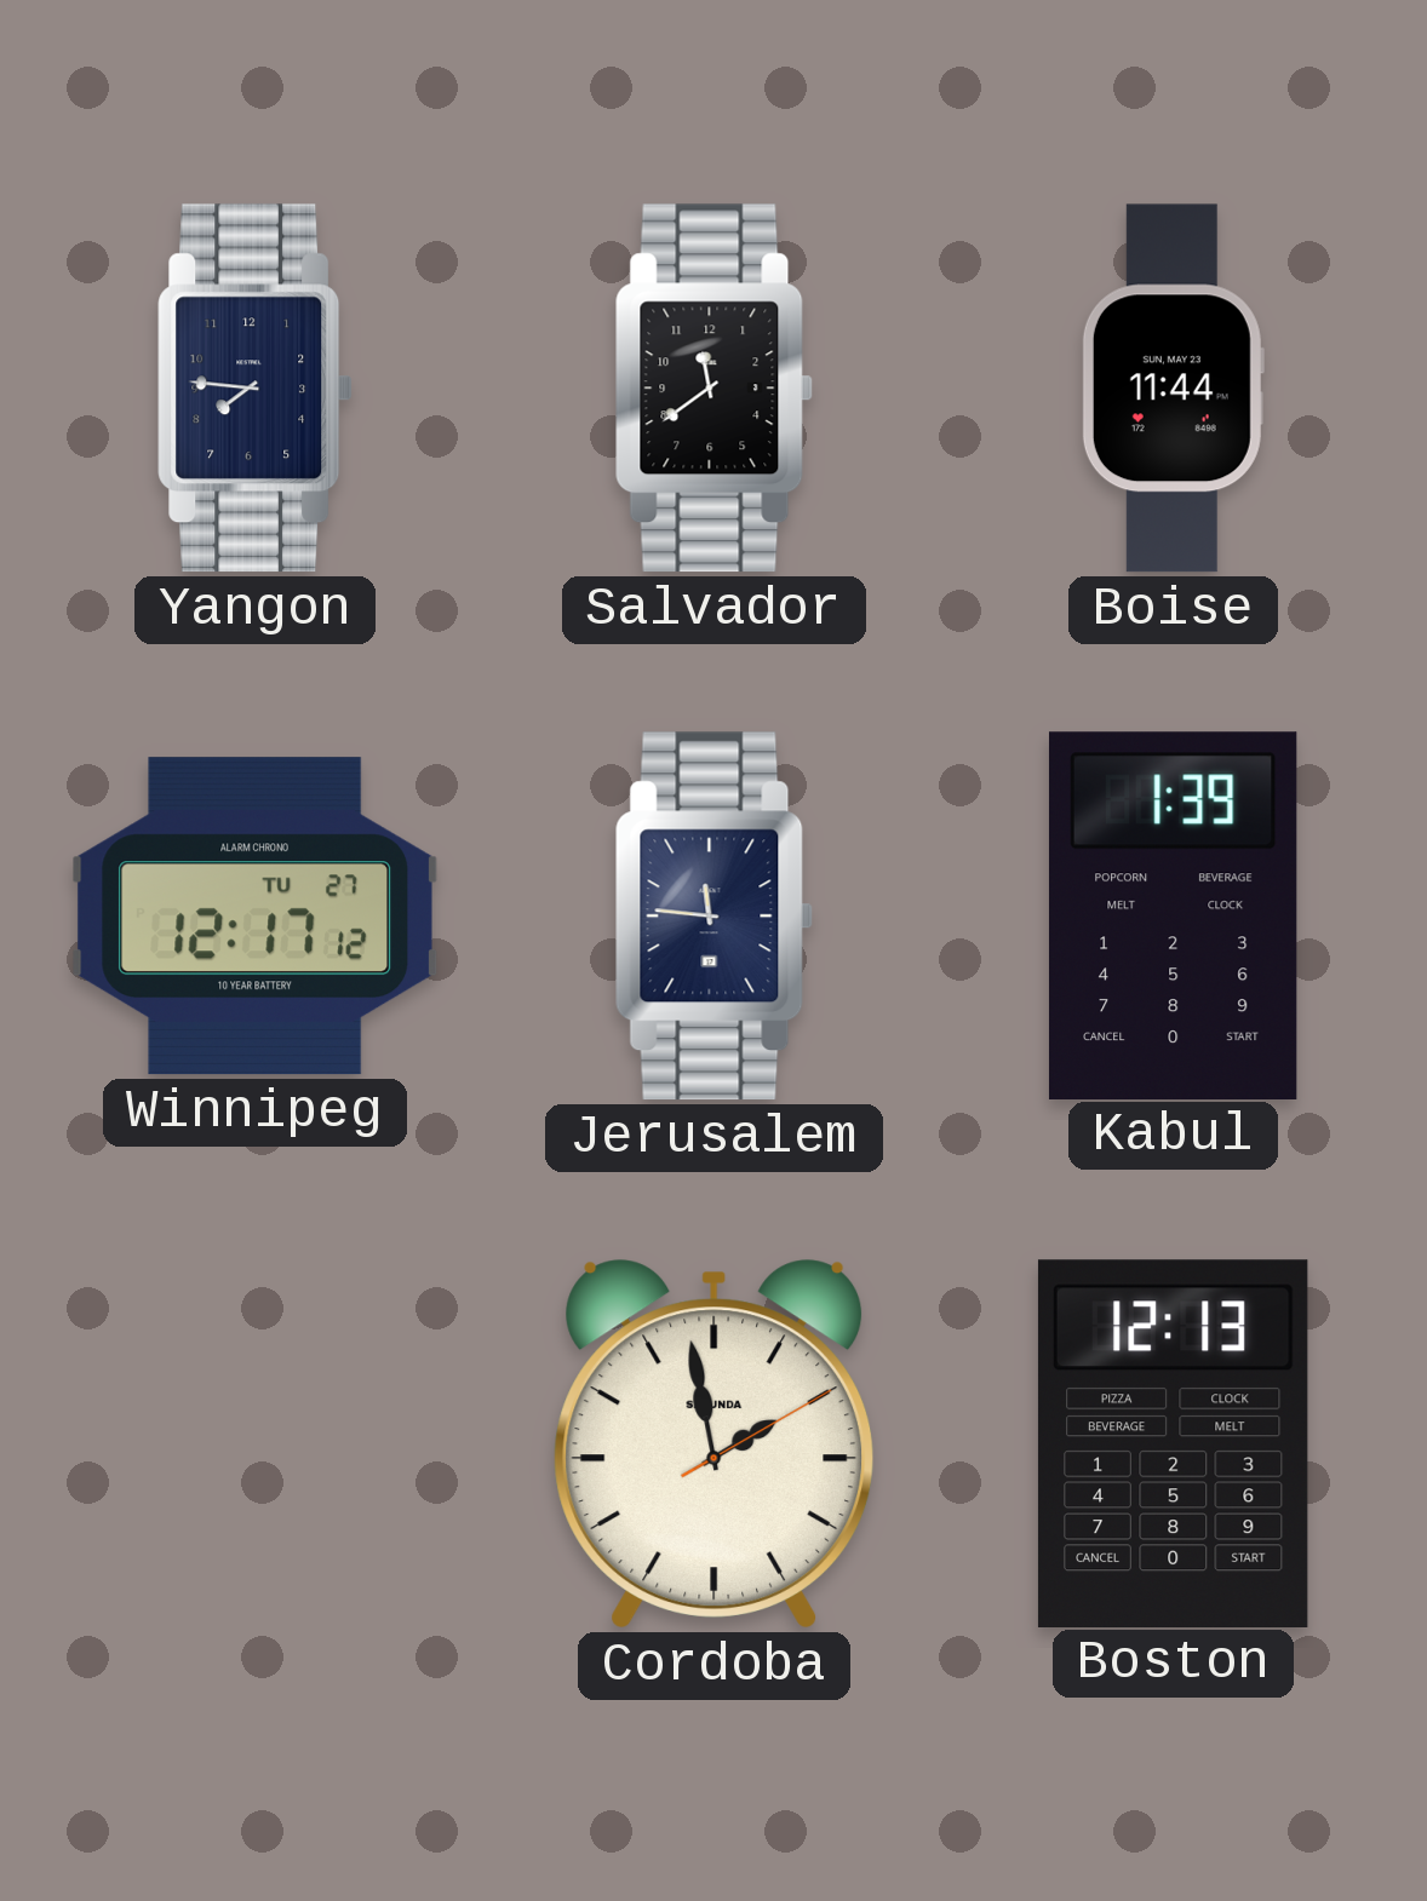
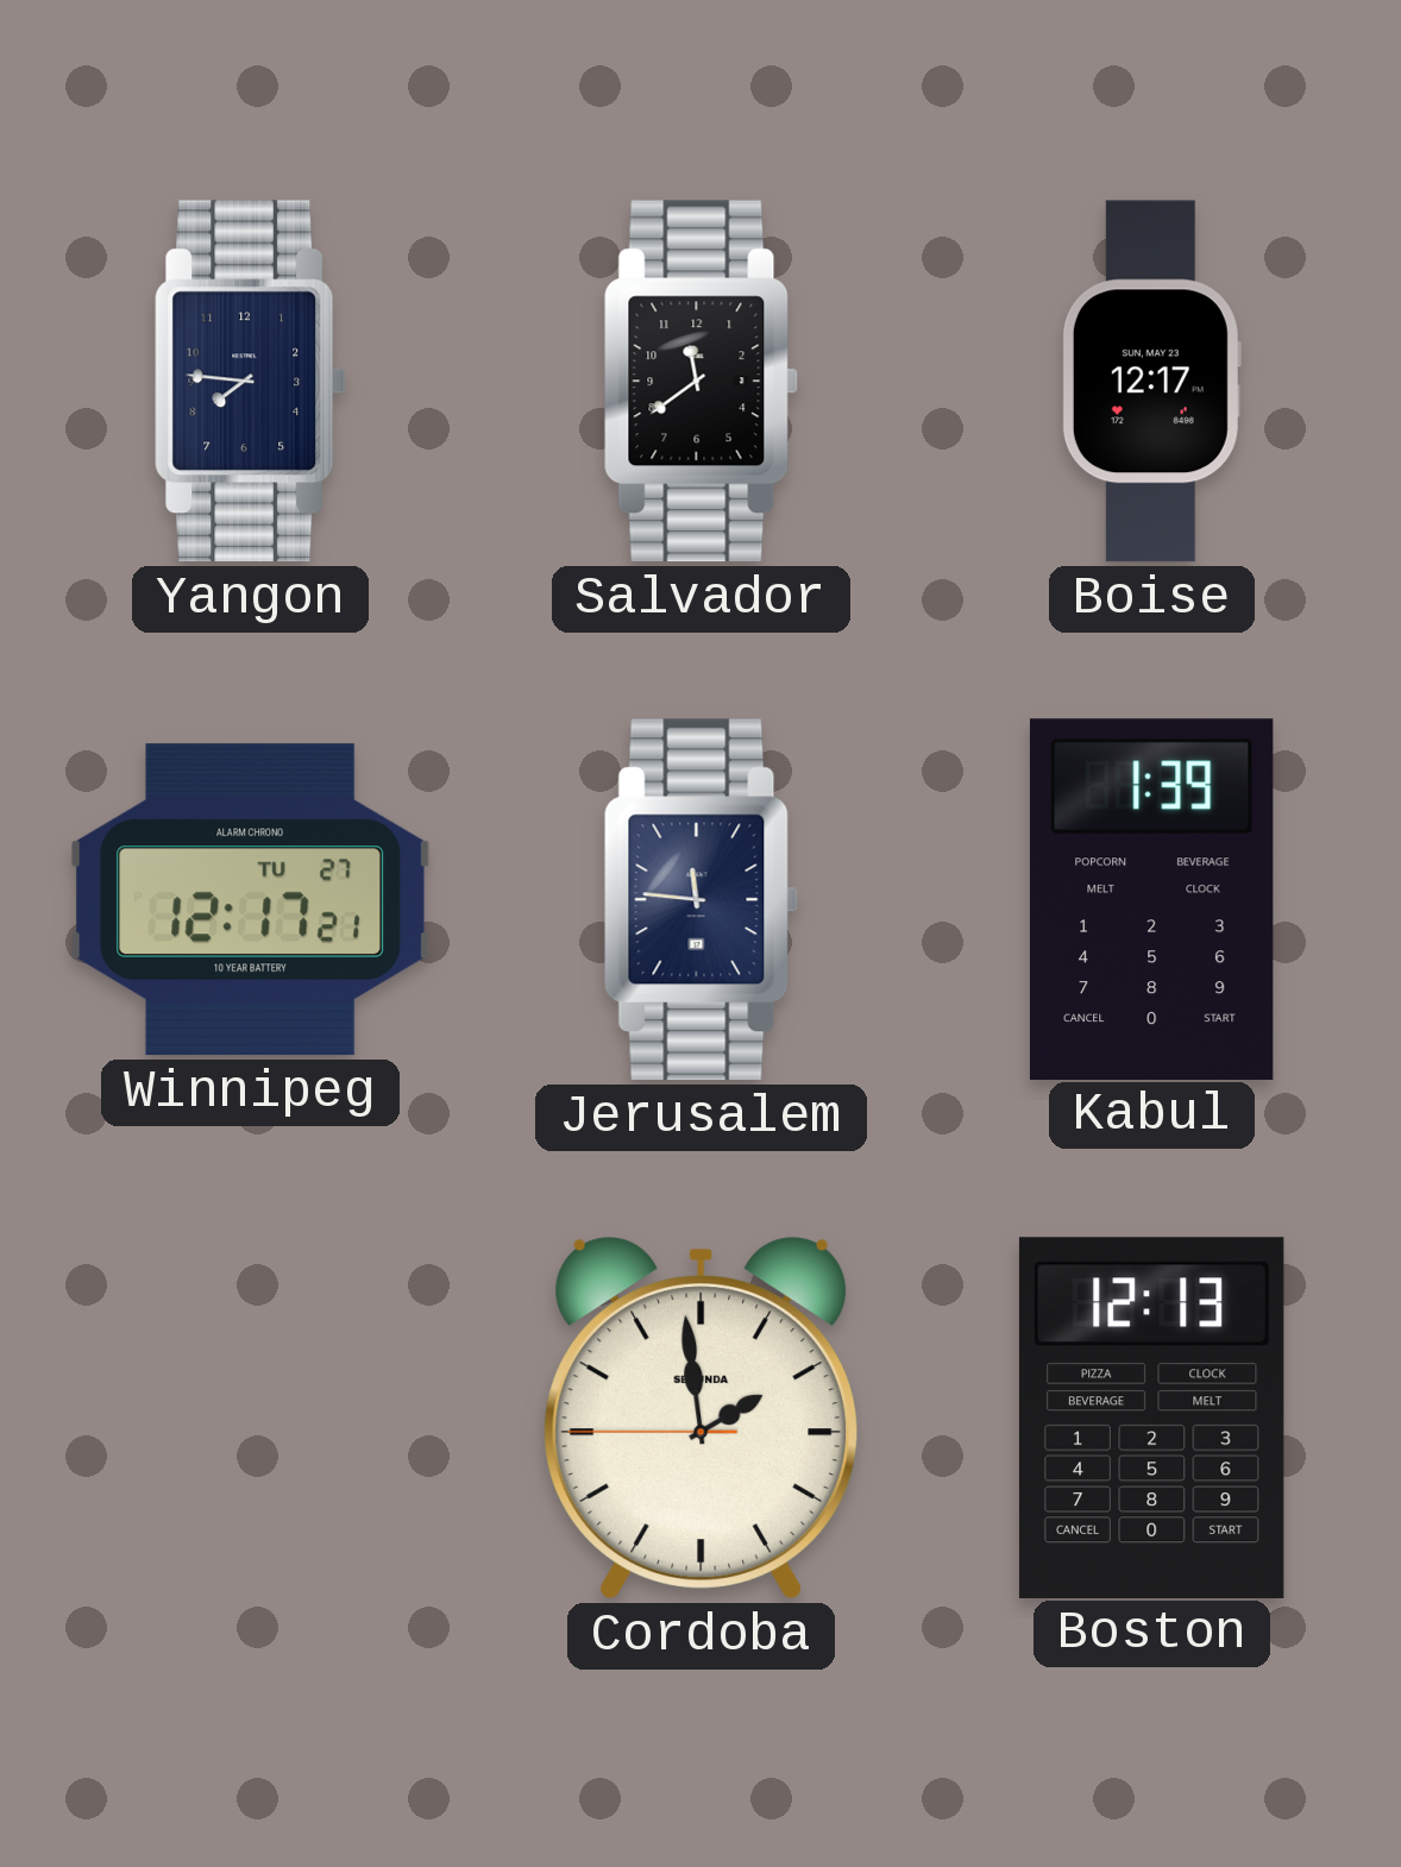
Boise: 11:44 -> 12:17 (1151, 382)
Winnipeg: 12:17:12 -> 12:17:21 (250, 900)
Cordoba: 1:58:10 -> 1:58:45 (702, 1419)
